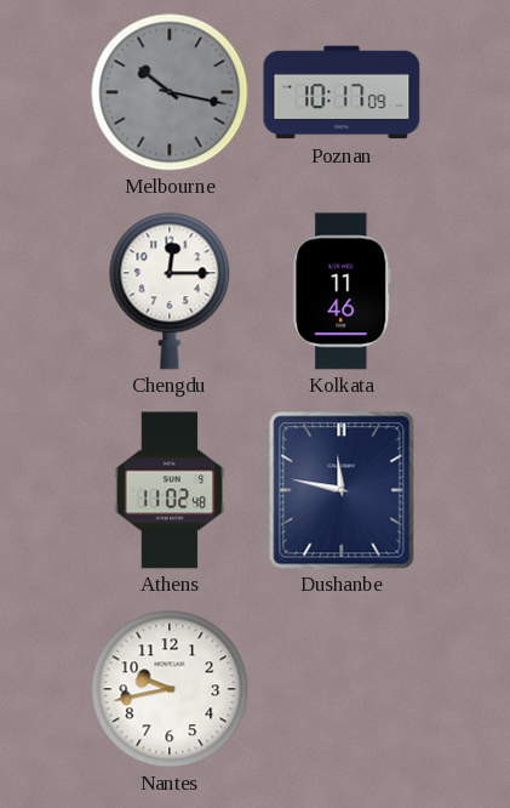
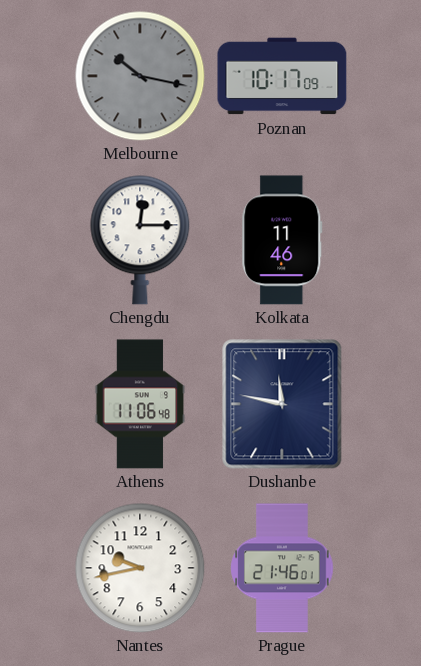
Athens: 11:02 -> 11:06 (140, 404)
Prague: none -> 21:46 (282, 568)
